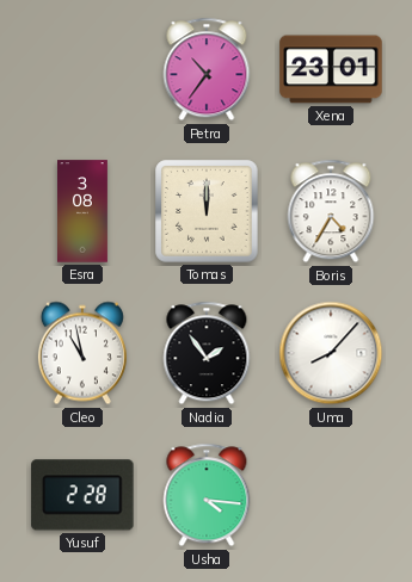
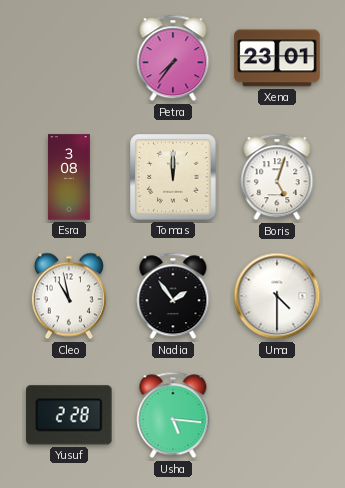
Petra: 10:36 -> 7:36 (173, 58)
Boris: 4:35 -> 5:03 (277, 177)
Uma: 8:07 -> 4:30 (277, 296)
Usha: 4:16 -> 5:16 (173, 415)
